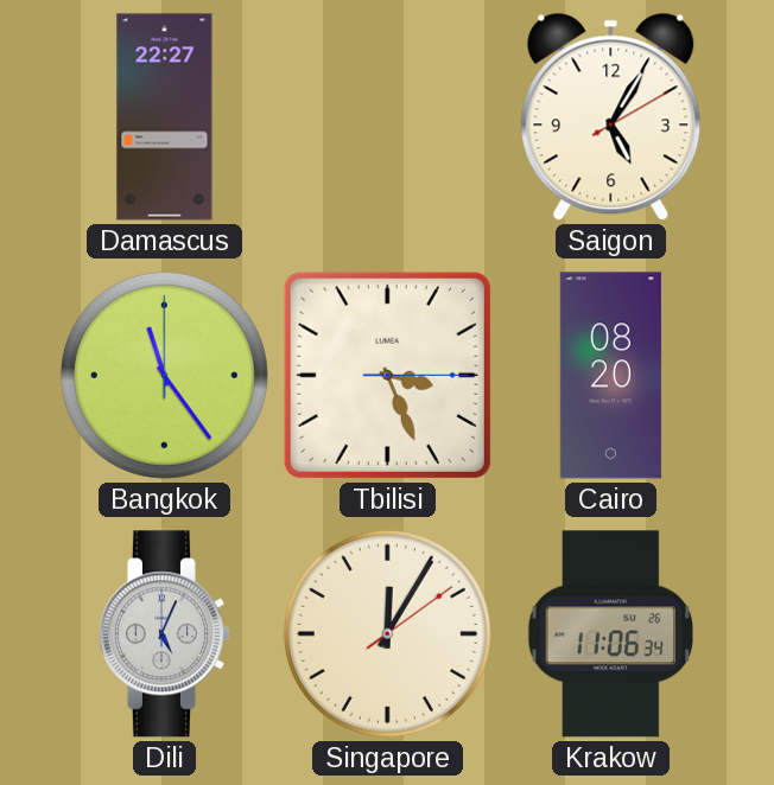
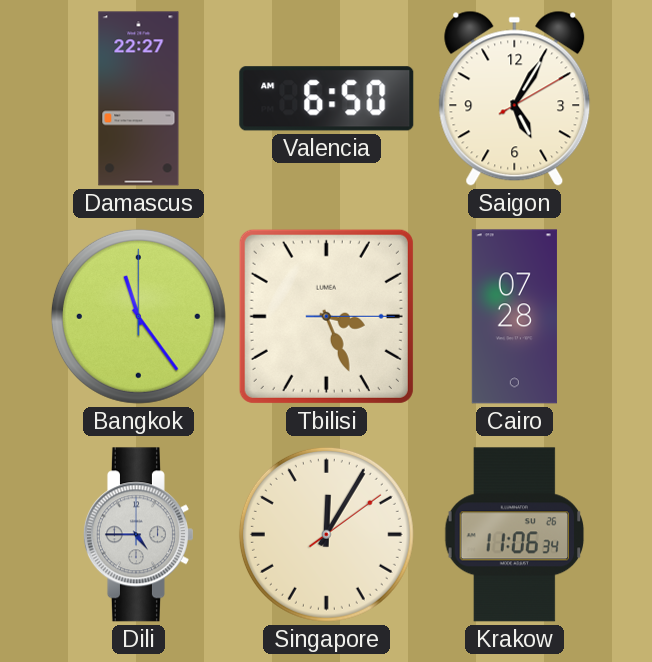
Valencia: none -> 6:50 (327, 99)
Cairo: 08:20 -> 07:28 (514, 317)
Dili: 5:04 -> 4:45 (138, 535)
